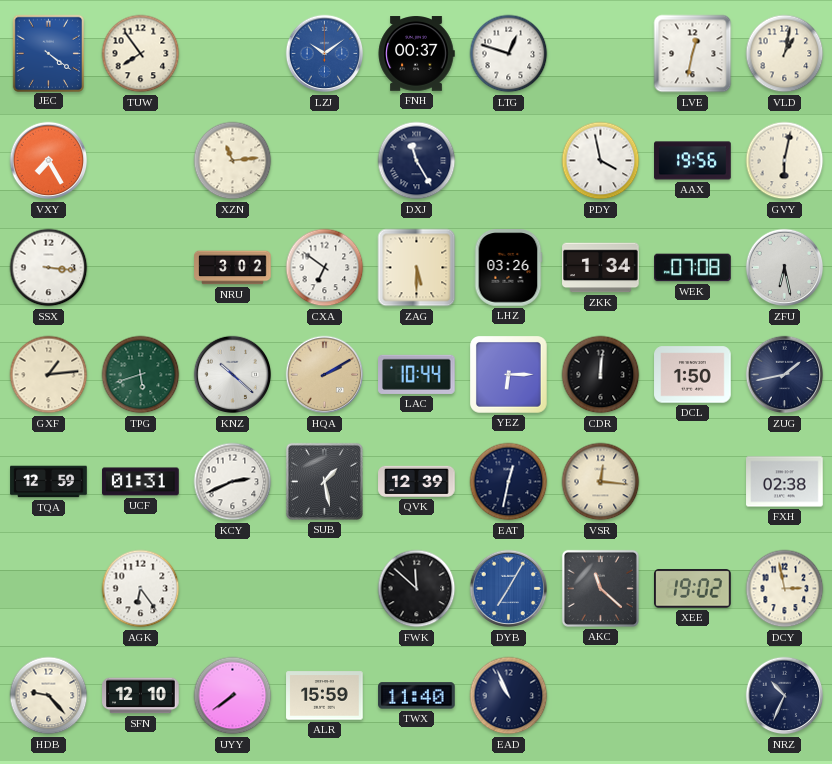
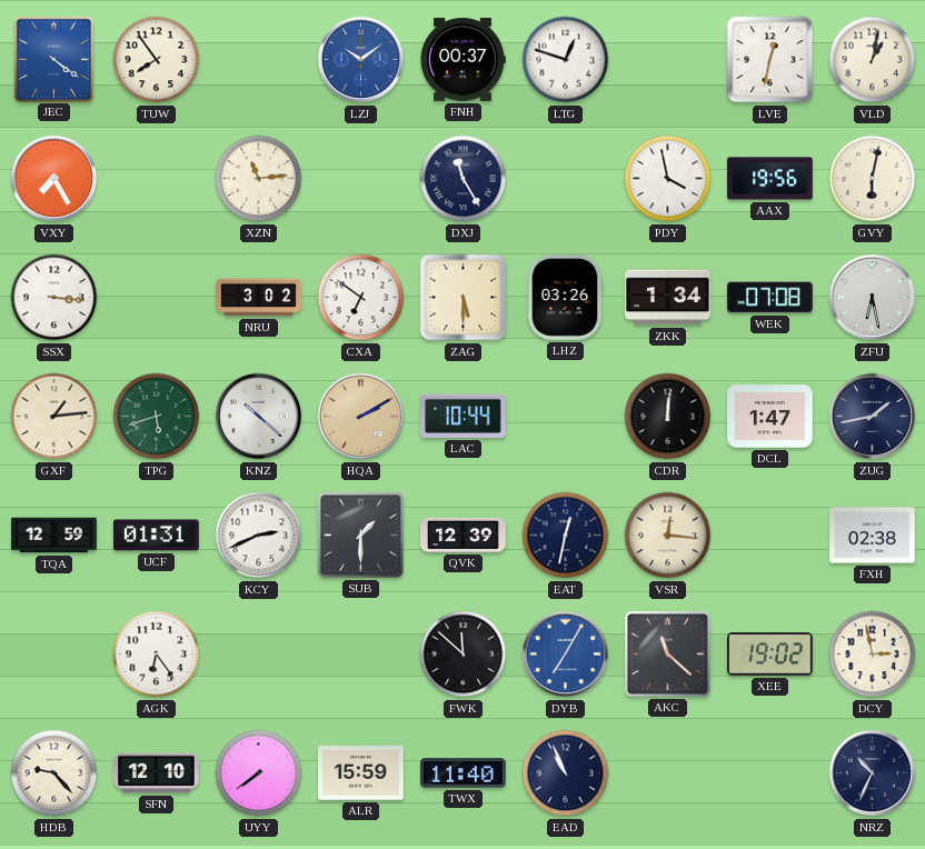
YEZ: 6:15 -> none (509, 375)
DCL: 1:50 -> 1:47 (770, 417)
SUB: 1:28 -> 1:30 (360, 535)
